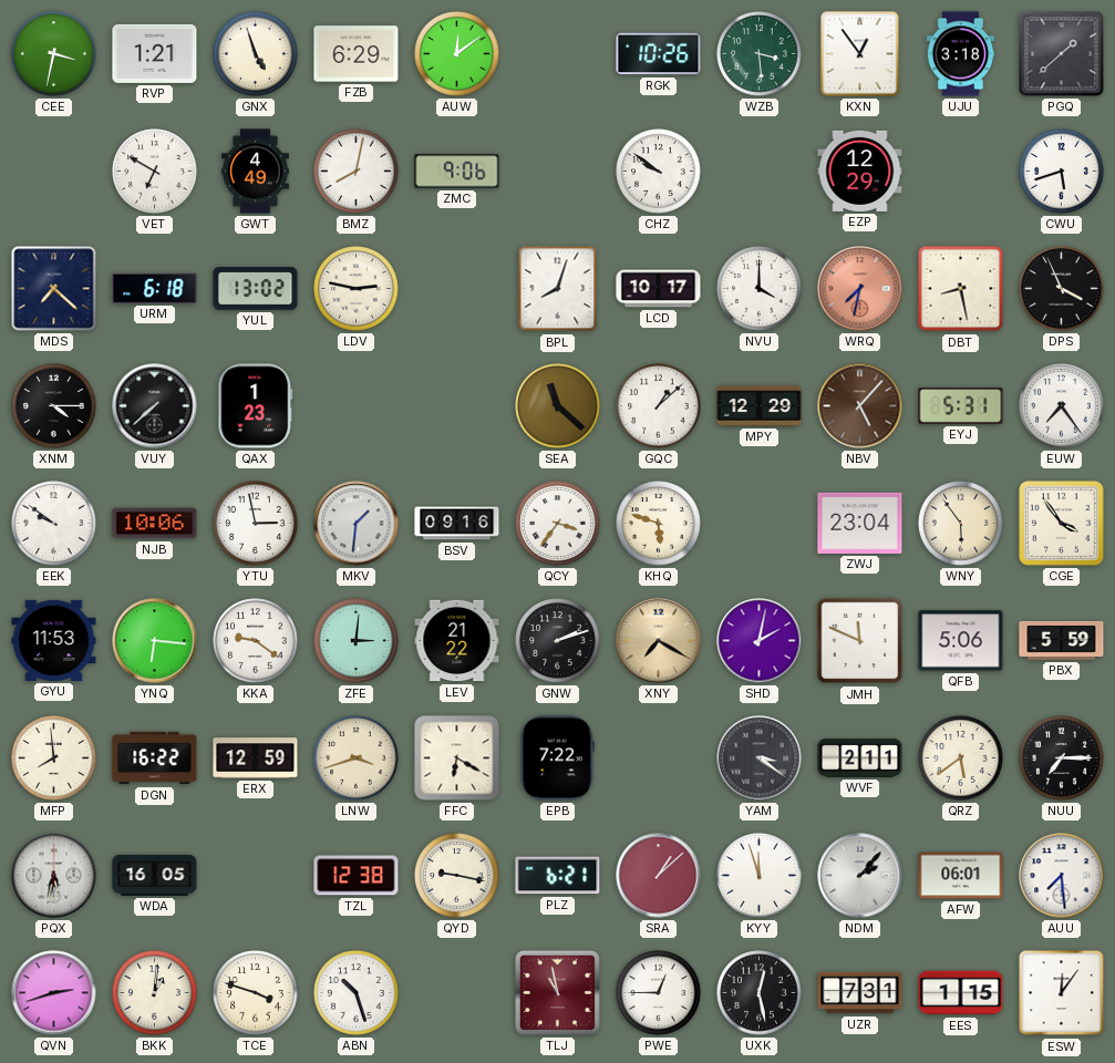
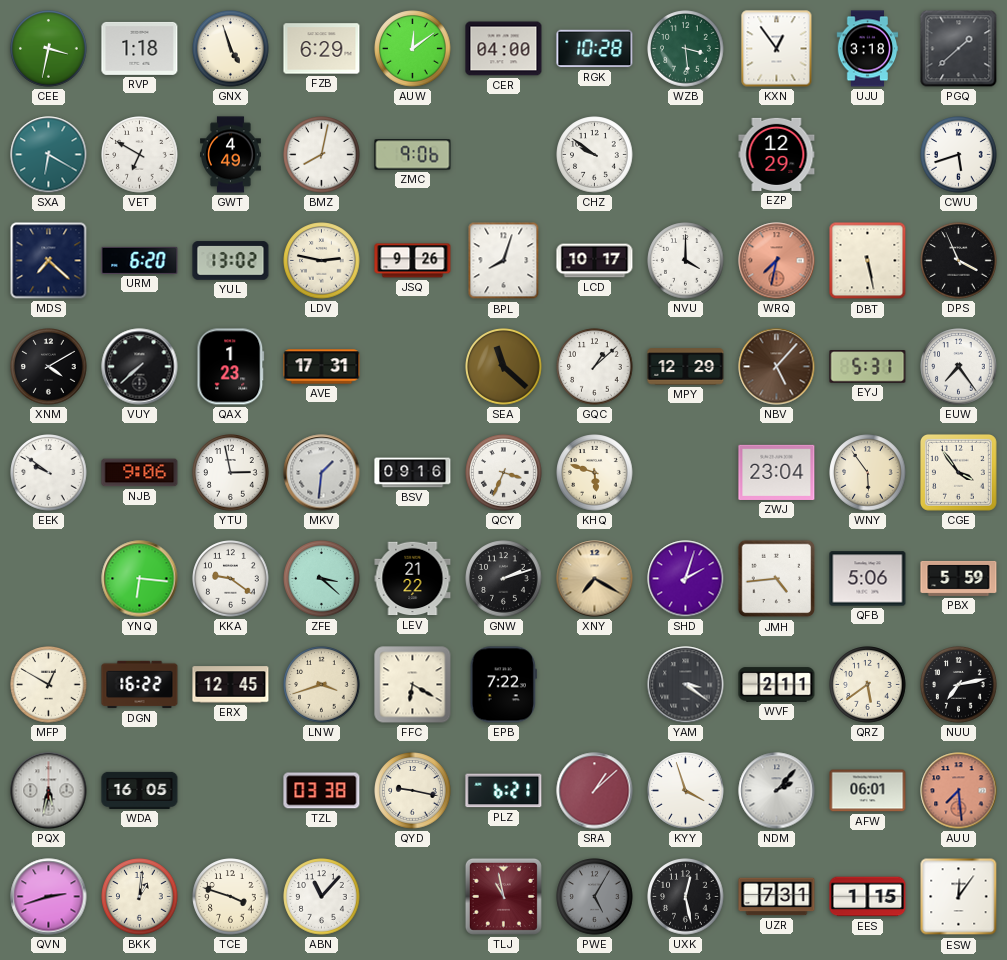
RVP: 1:21 -> 1:18 (140, 48)
CER: none -> 04:00 (504, 49)
RGK: 10:26 -> 10:28 (595, 49)
SXA: none -> 6:20 (49, 155)
URM: 6:18 -> 6:20 (140, 260)
JSQ: none -> 9:26 (413, 261)
DBT: 8:28 -> 5:28 (868, 261)
XNM: 4:15 -> 4:10 (49, 367)
AVE: none -> 17:31 (322, 367)
NJB: 10:06 -> 9:06 (140, 473)
QCY: 3:36 -> 3:34 (504, 473)
GYU: 11:53 -> none (54, 640)
ZFE: 3:01 -> 3:22 (322, 579)
SHD: 2:02 -> 2:03 (686, 579)
JMH: 11:49 -> 4:44 (777, 579)
MFP: 7:59 -> 12:50 (49, 685)
ERX: 12:59 -> 12:45 (231, 685)
NUU: 7:15 -> 7:13 (959, 685)
TZL: 12:38 -> 03:38 (322, 791)
KYY: 11:57 -> 3:57 (686, 791)
AUU dial: white -> salmon (959, 791)
ABN: 10:27 -> 11:07 (322, 897)
PWE: 12:45 -> 5:05 (595, 897)
PWE dial: white -> grey (595, 897)
